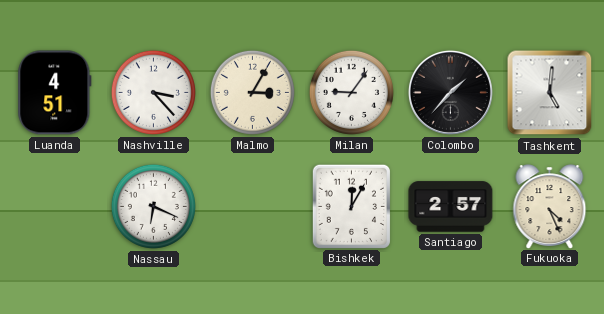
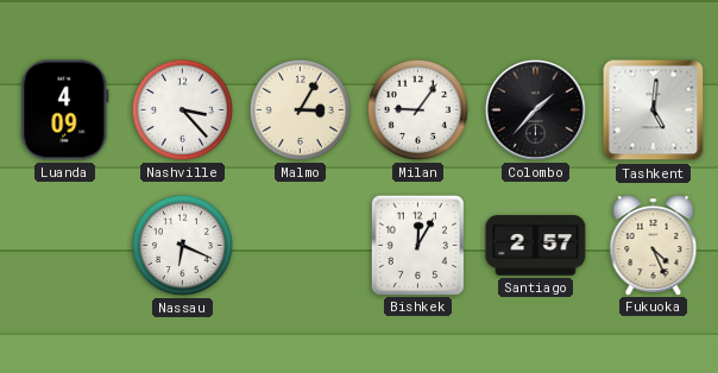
Luanda: 4:51 -> 4:09 (65, 110)
